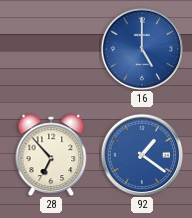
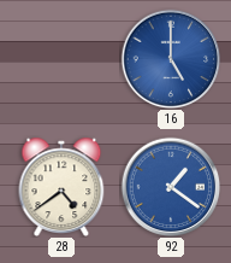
28: 6:53 -> 4:39 (61, 186)
